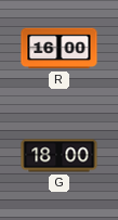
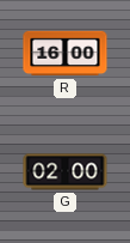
G: 18:00 -> 02:00 (66, 172)
